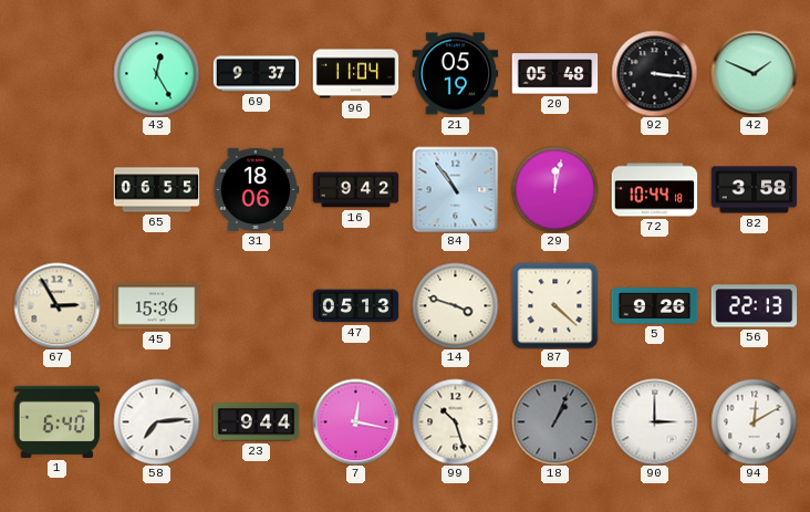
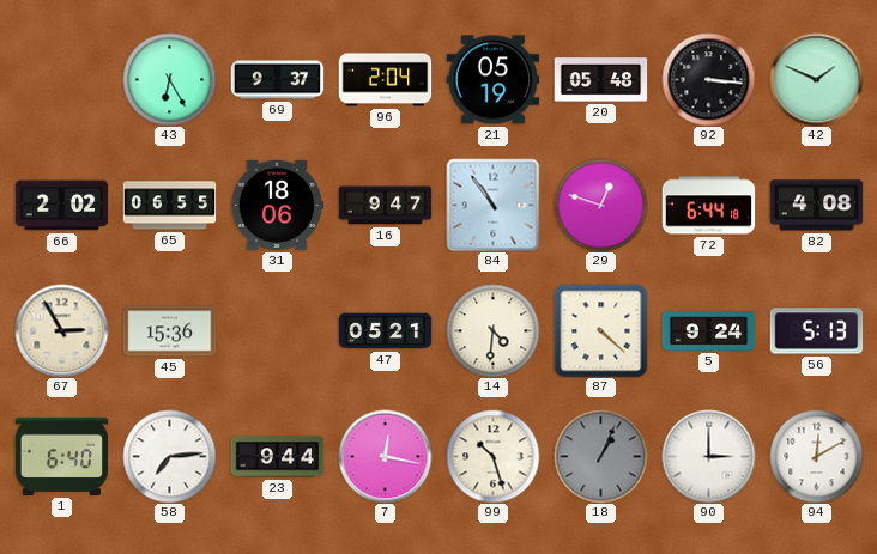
43: 12:25 -> 6:25 (169, 79)
96: 11:04 -> 2:04 (385, 80)
66: none -> 2:02 (61, 206)
16: 9:42 -> 9:47 (385, 206)
29: 12:02 -> 12:48 (600, 205)
72: 10:44 -> 6:44 (708, 206)
82: 3:58 -> 4:08 (816, 206)
47: 05:13 -> 05:21 (385, 331)
14: 3:48 -> 4:31 (492, 330)
5: 9:26 -> 9:24 (708, 331)
56: 22:13 -> 5:13 (816, 331)
